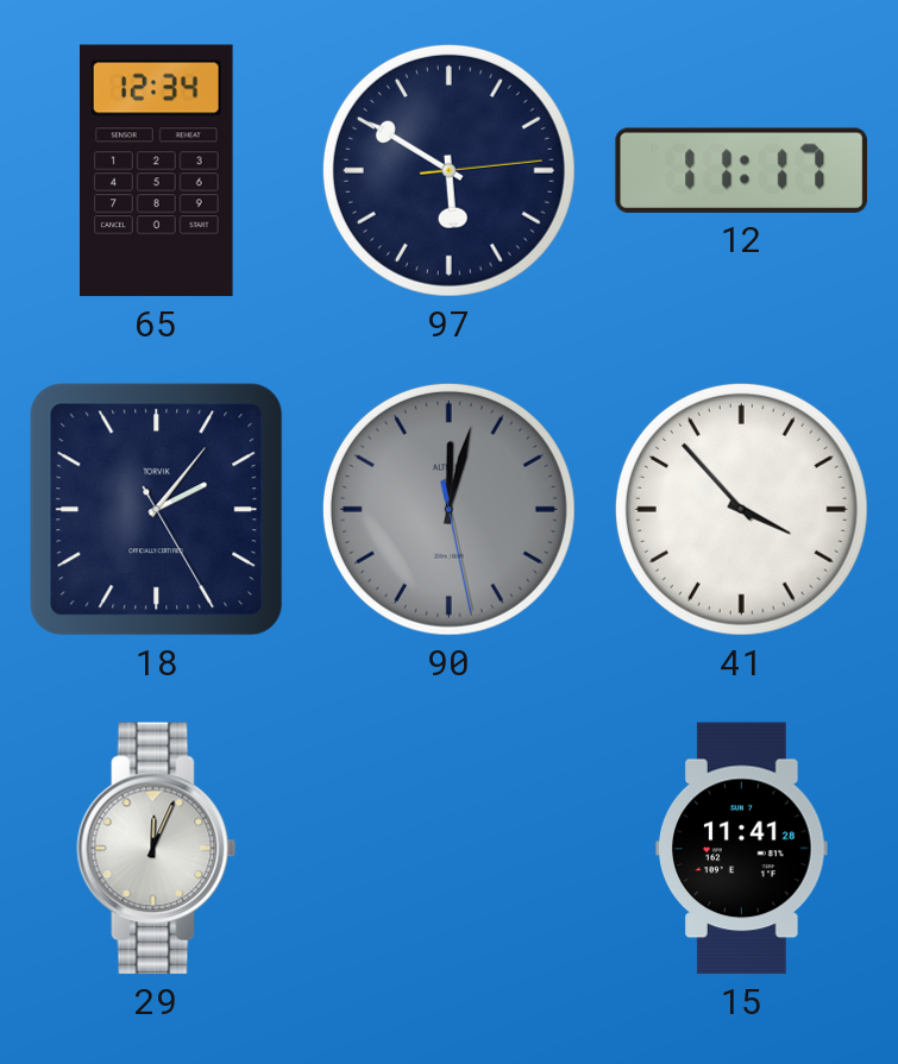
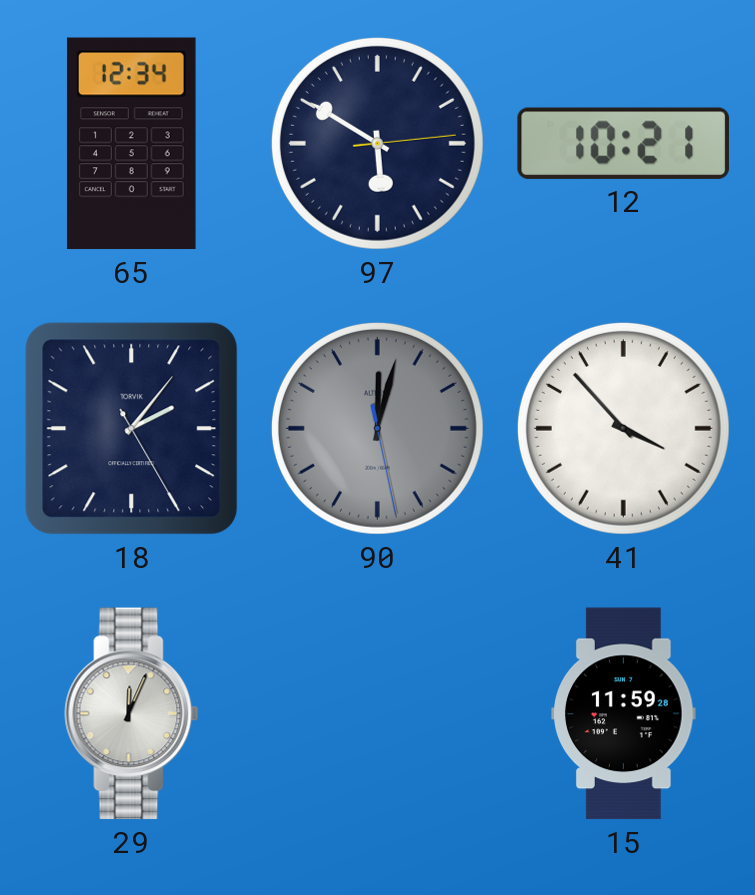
12: 11:17 -> 10:21 (623, 143)
15: 11:41 -> 11:59 (624, 714)
